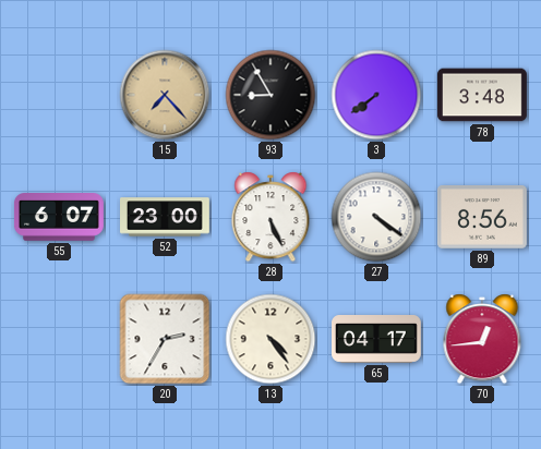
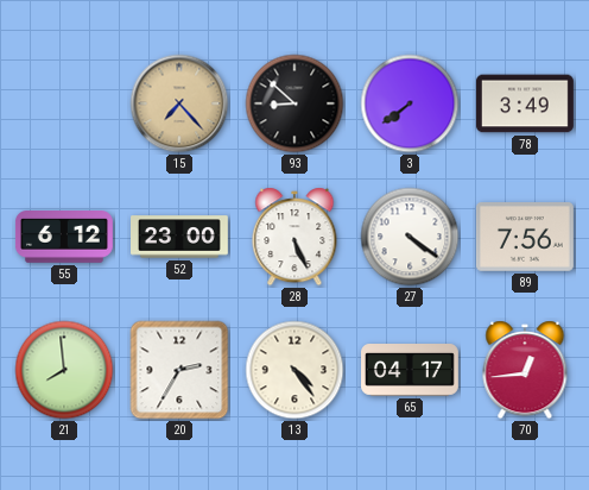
93: 8:55 -> 8:52 (294, 103)
78: 3:48 -> 3:49 (525, 103)
55: 6:07 -> 6:12 (64, 238)
89: 8:56 -> 7:56 (525, 238)
21: none -> 7:59 (64, 370)
